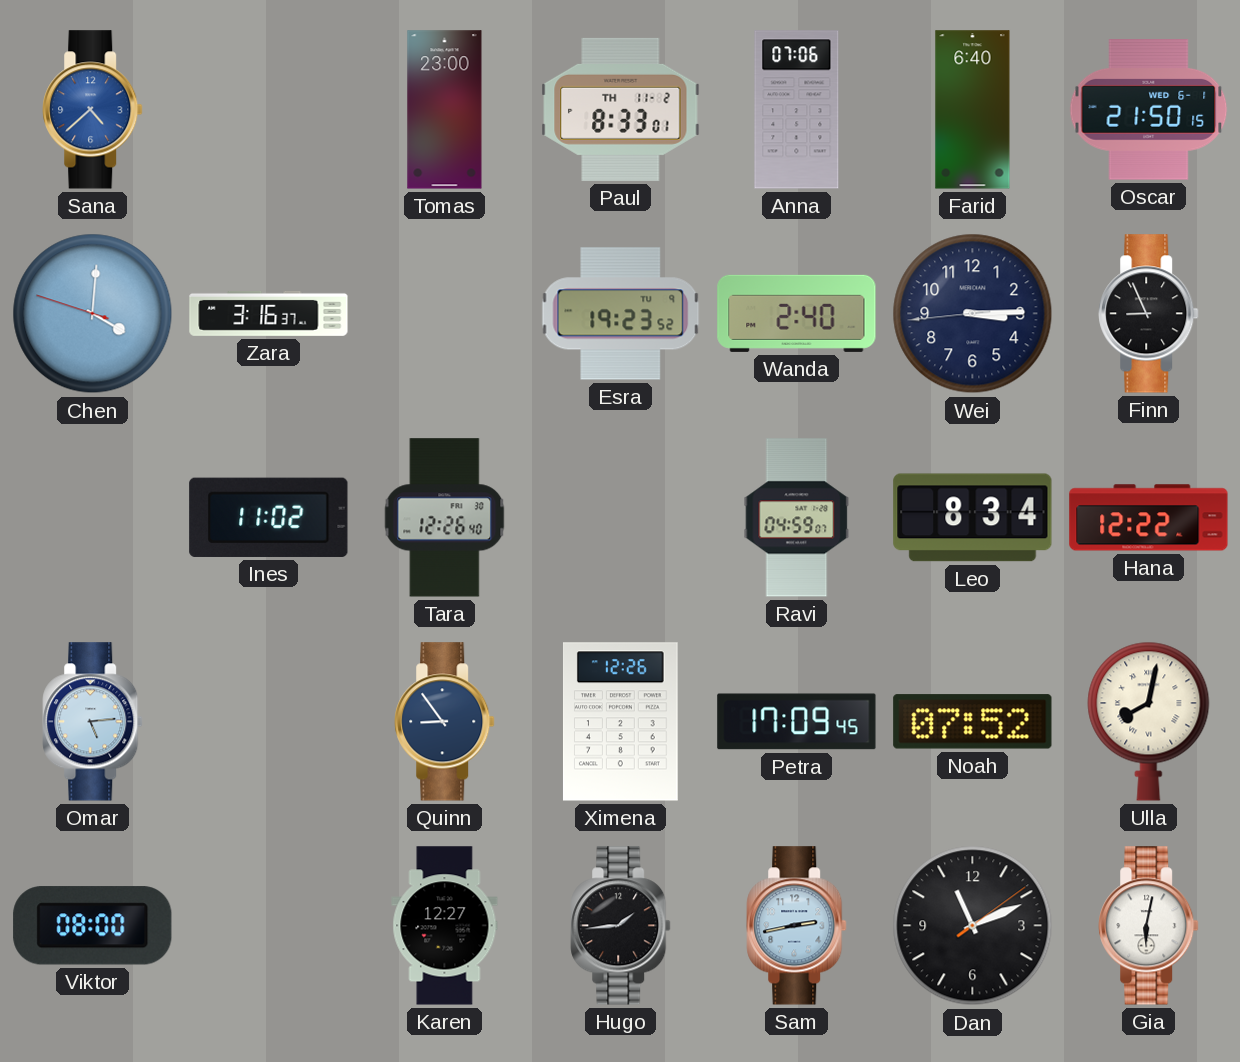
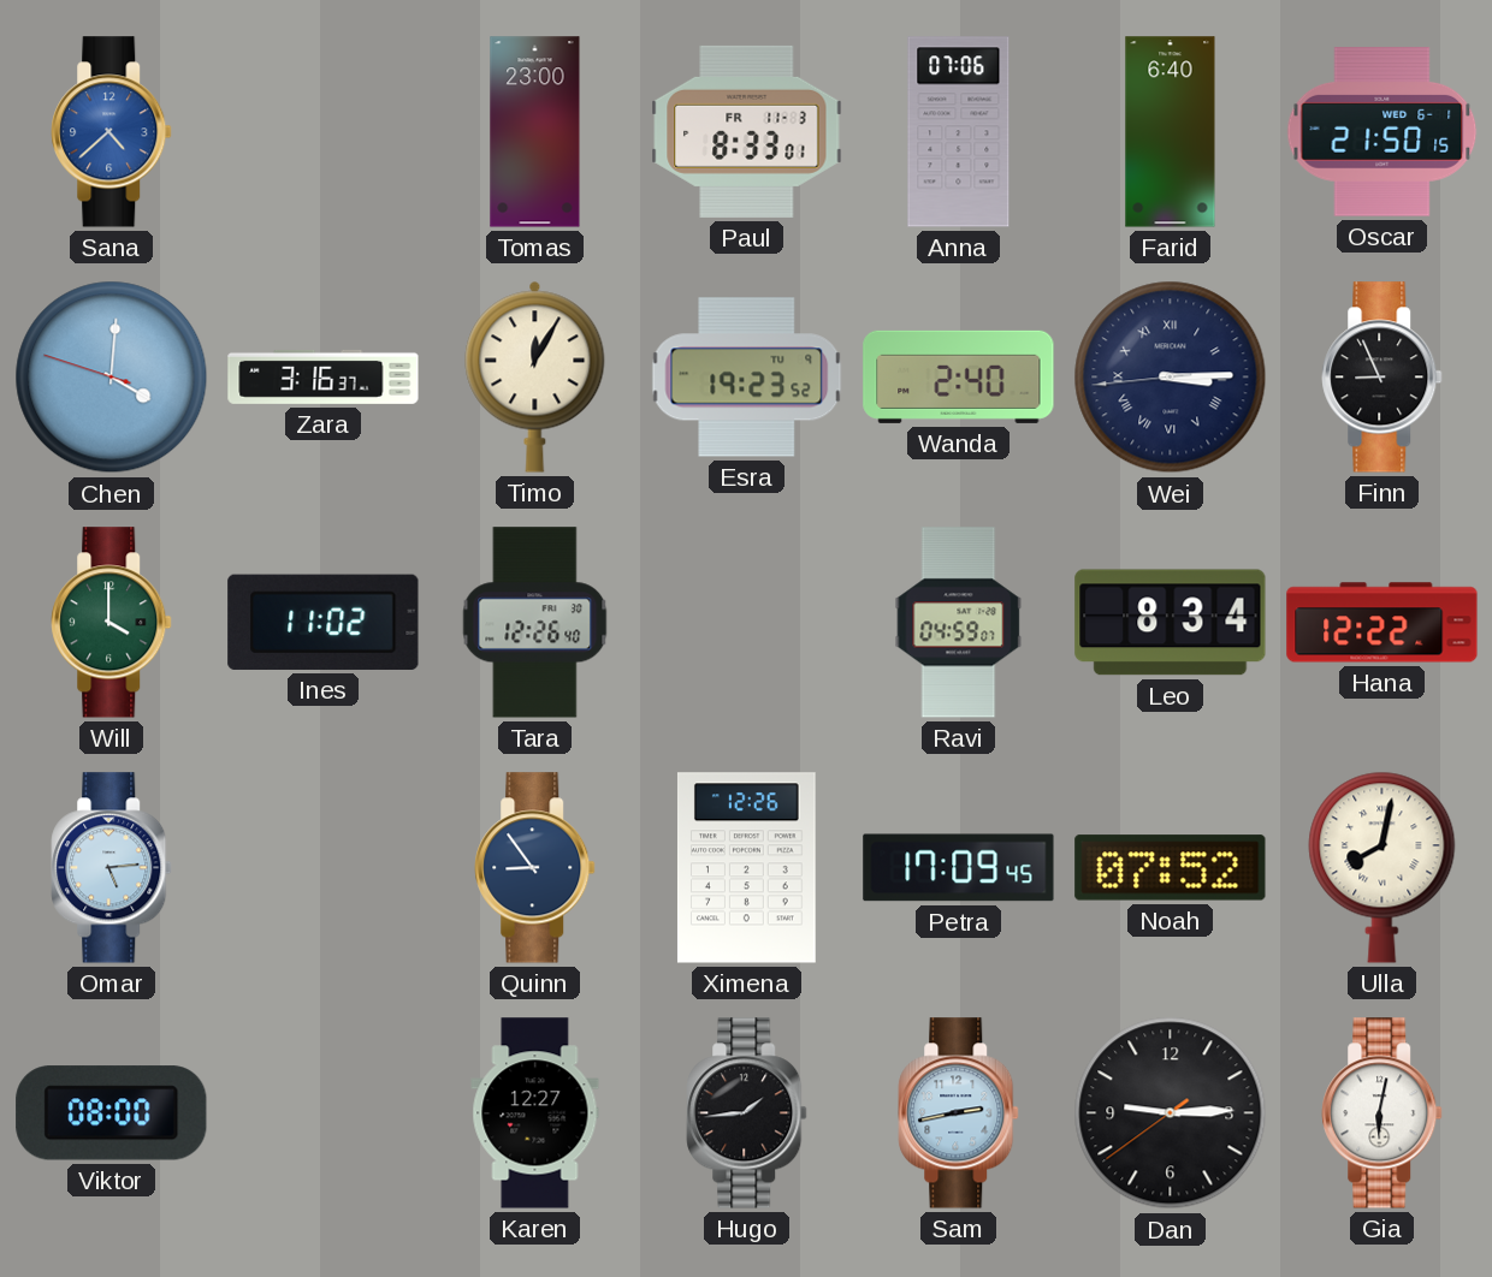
Paul date: TH 11-2 -> FR 11-3 (747, 131)
Timo: none -> 12:05 (535, 376)
Wei numerals: Arabic -> Roman (1171, 378)
Will: none -> 4:00 (112, 623)
Dan: 11:11 -> 9:14 (1171, 1113)
